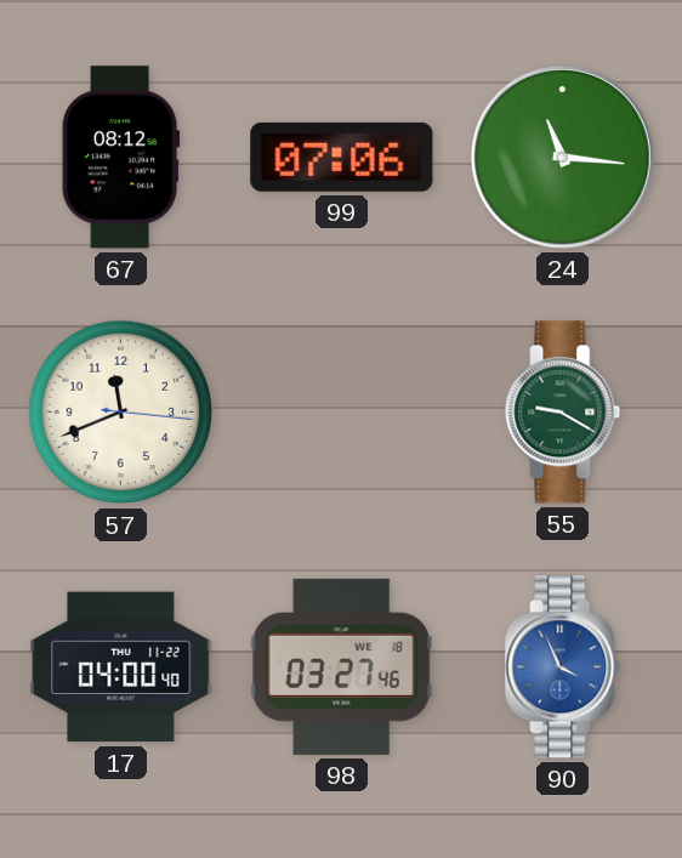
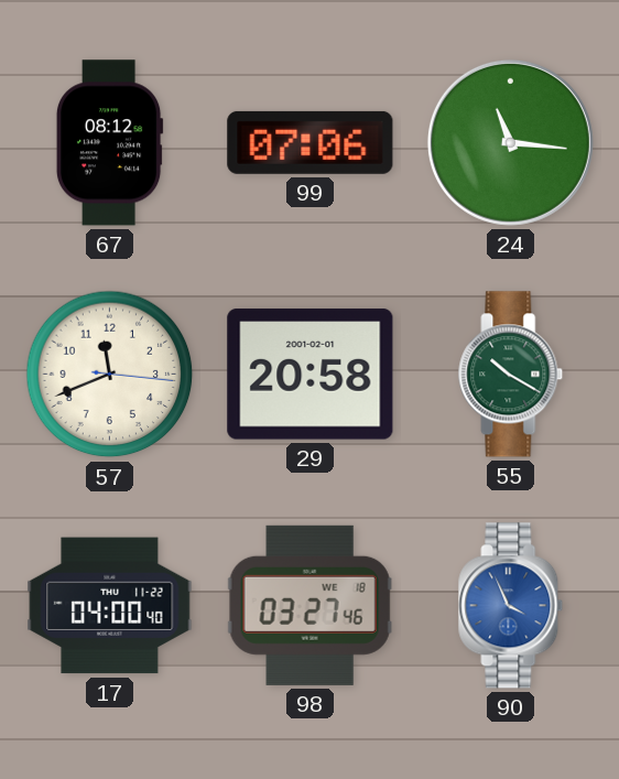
29: none -> 20:58 (311, 375)
55: 9:20 -> 10:20 (511, 375)
